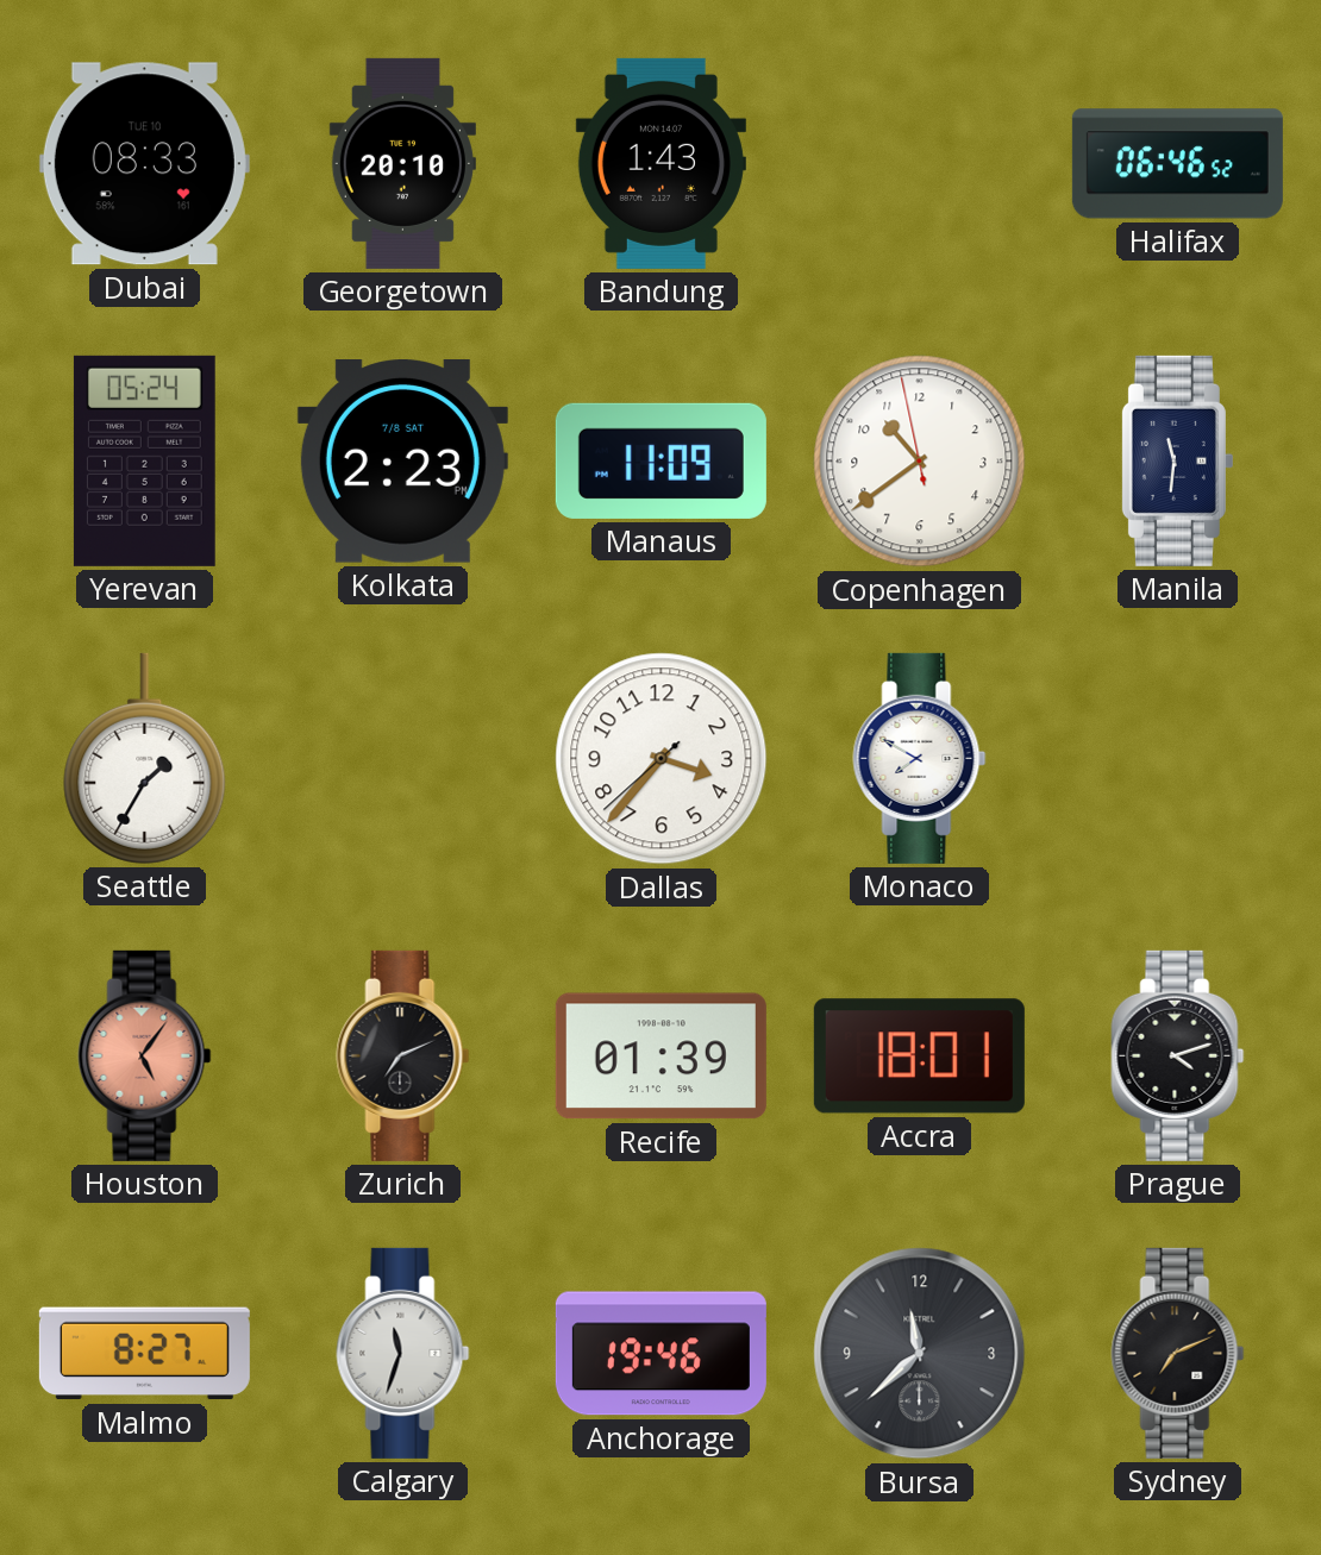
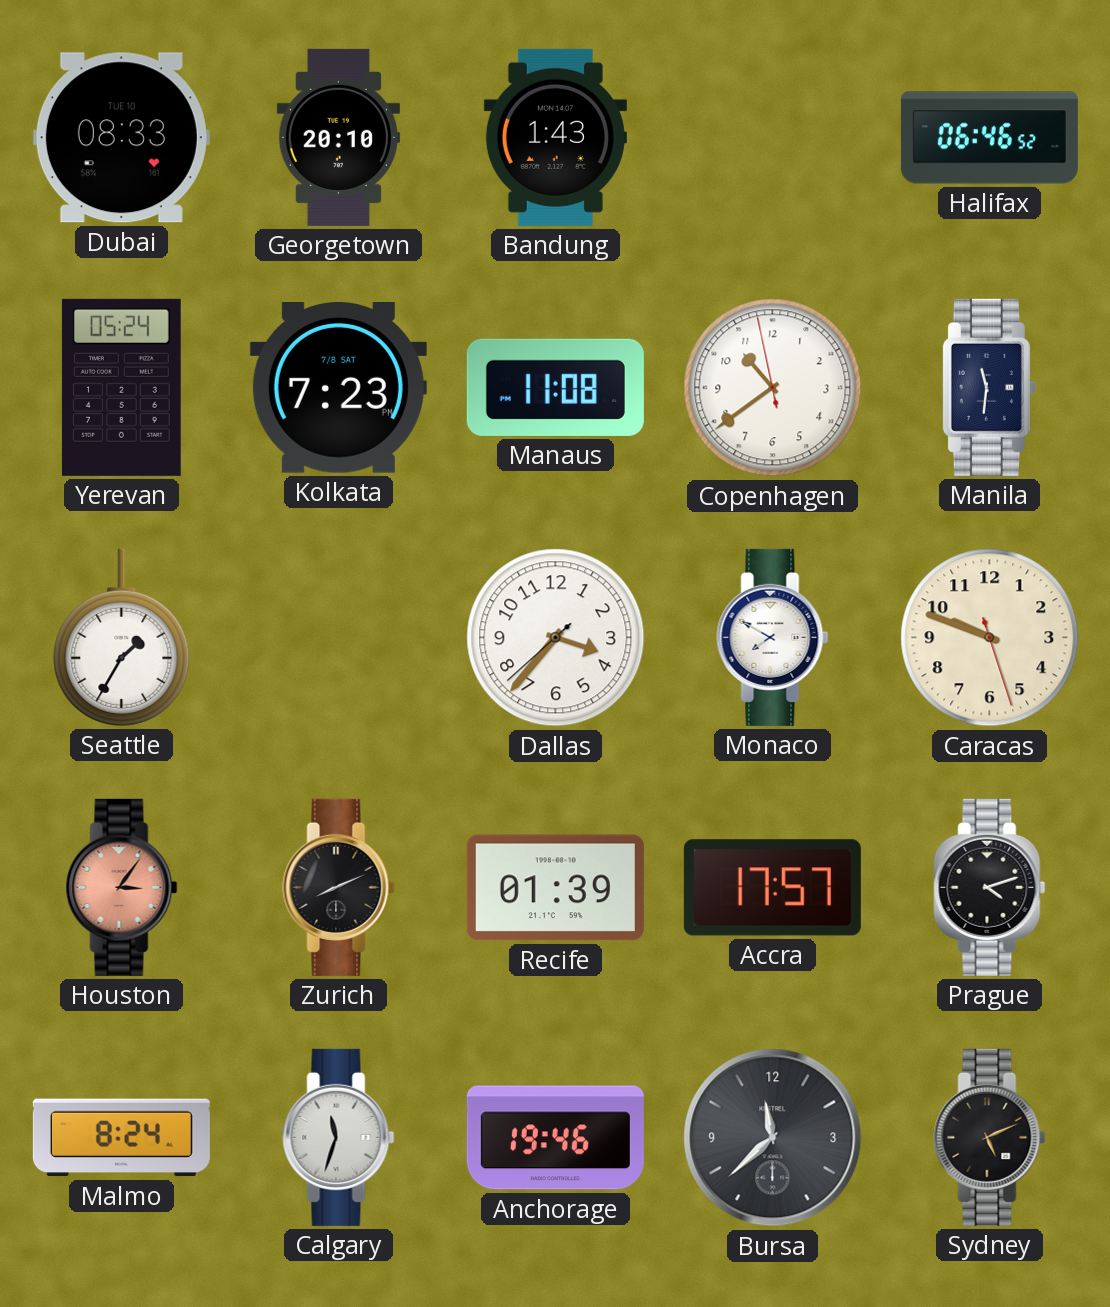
Kolkata: 2:23 -> 7:23 (338, 388)
Manaus: 11:09 -> 11:08 (555, 387)
Caracas: none -> 9:48 (990, 638)
Houston: 5:06 -> 3:06 (122, 887)
Zurich: 7:11 -> 8:11 (339, 887)
Accra: 18:01 -> 17:57 (772, 888)
Malmo: 8:27 -> 8:24 (121, 1138)
Sydney: 7:11 -> 5:11 (990, 1137)
